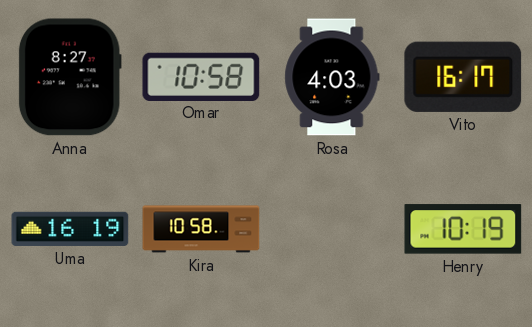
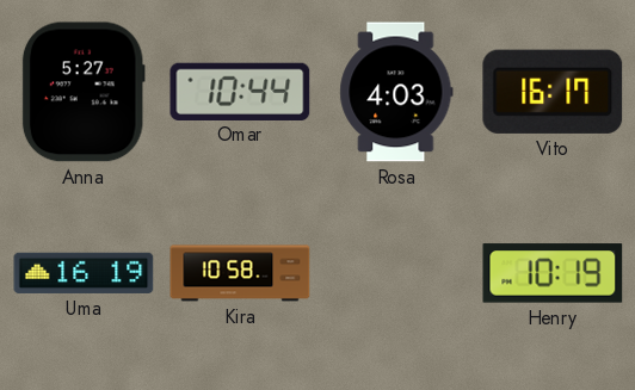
Anna: 8:27 -> 5:27 (84, 92)
Omar: 10:58 -> 10:44 (240, 91)
